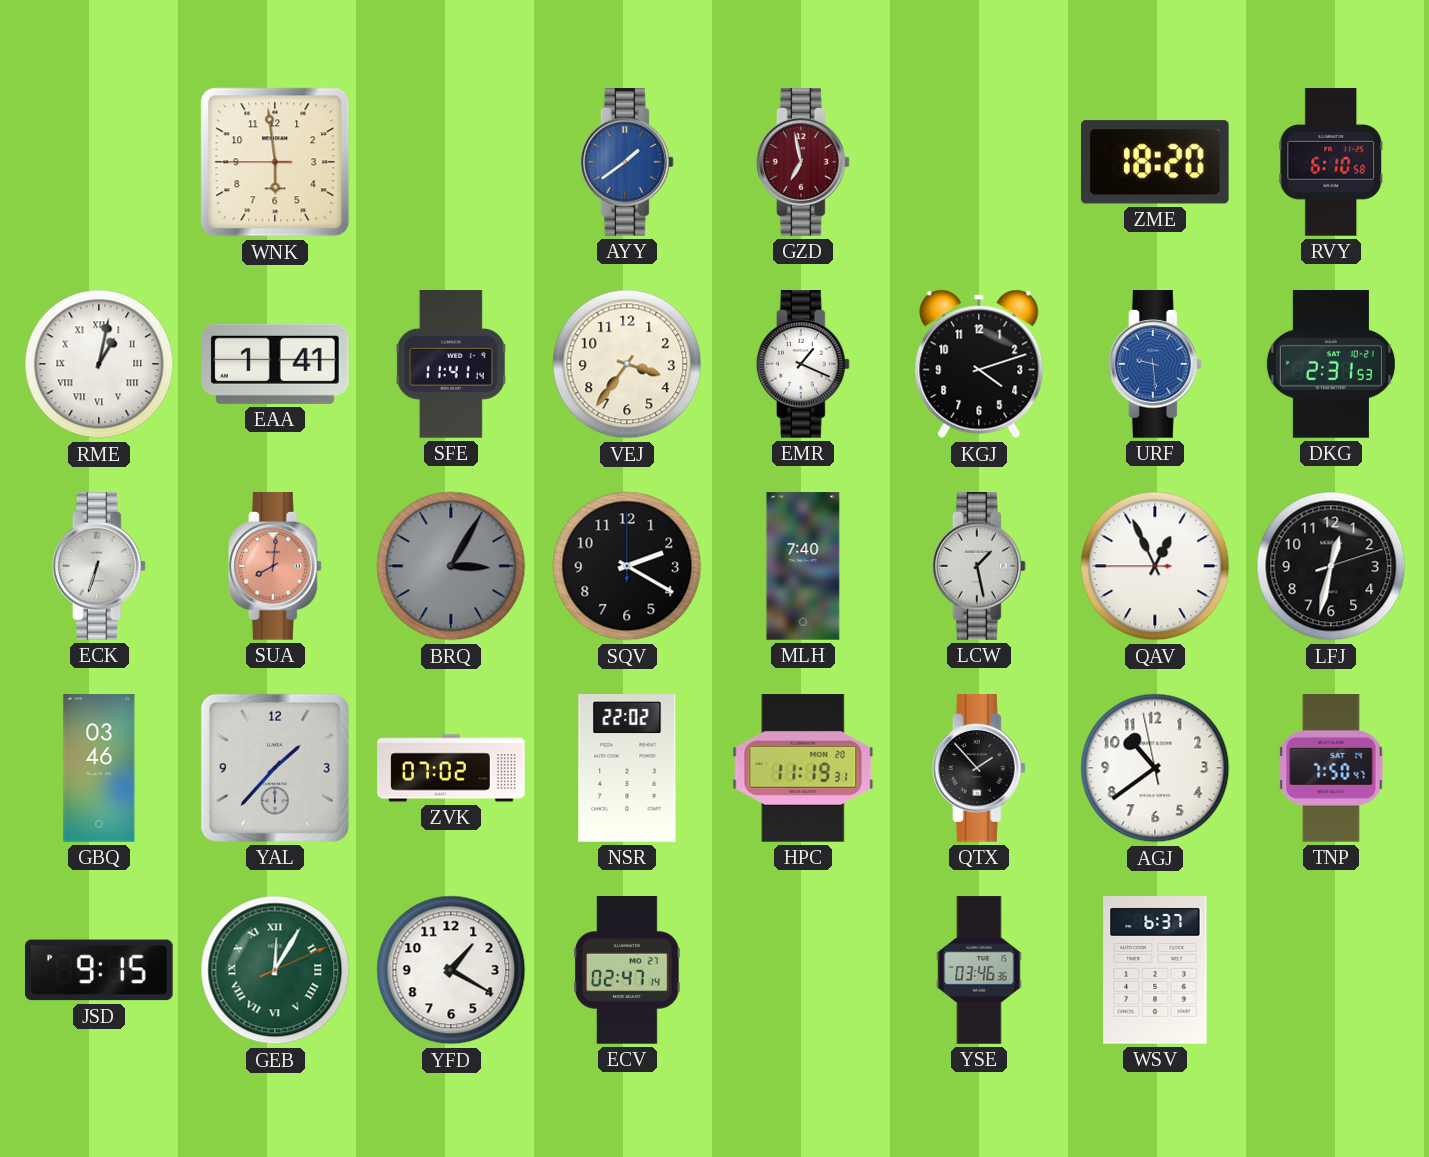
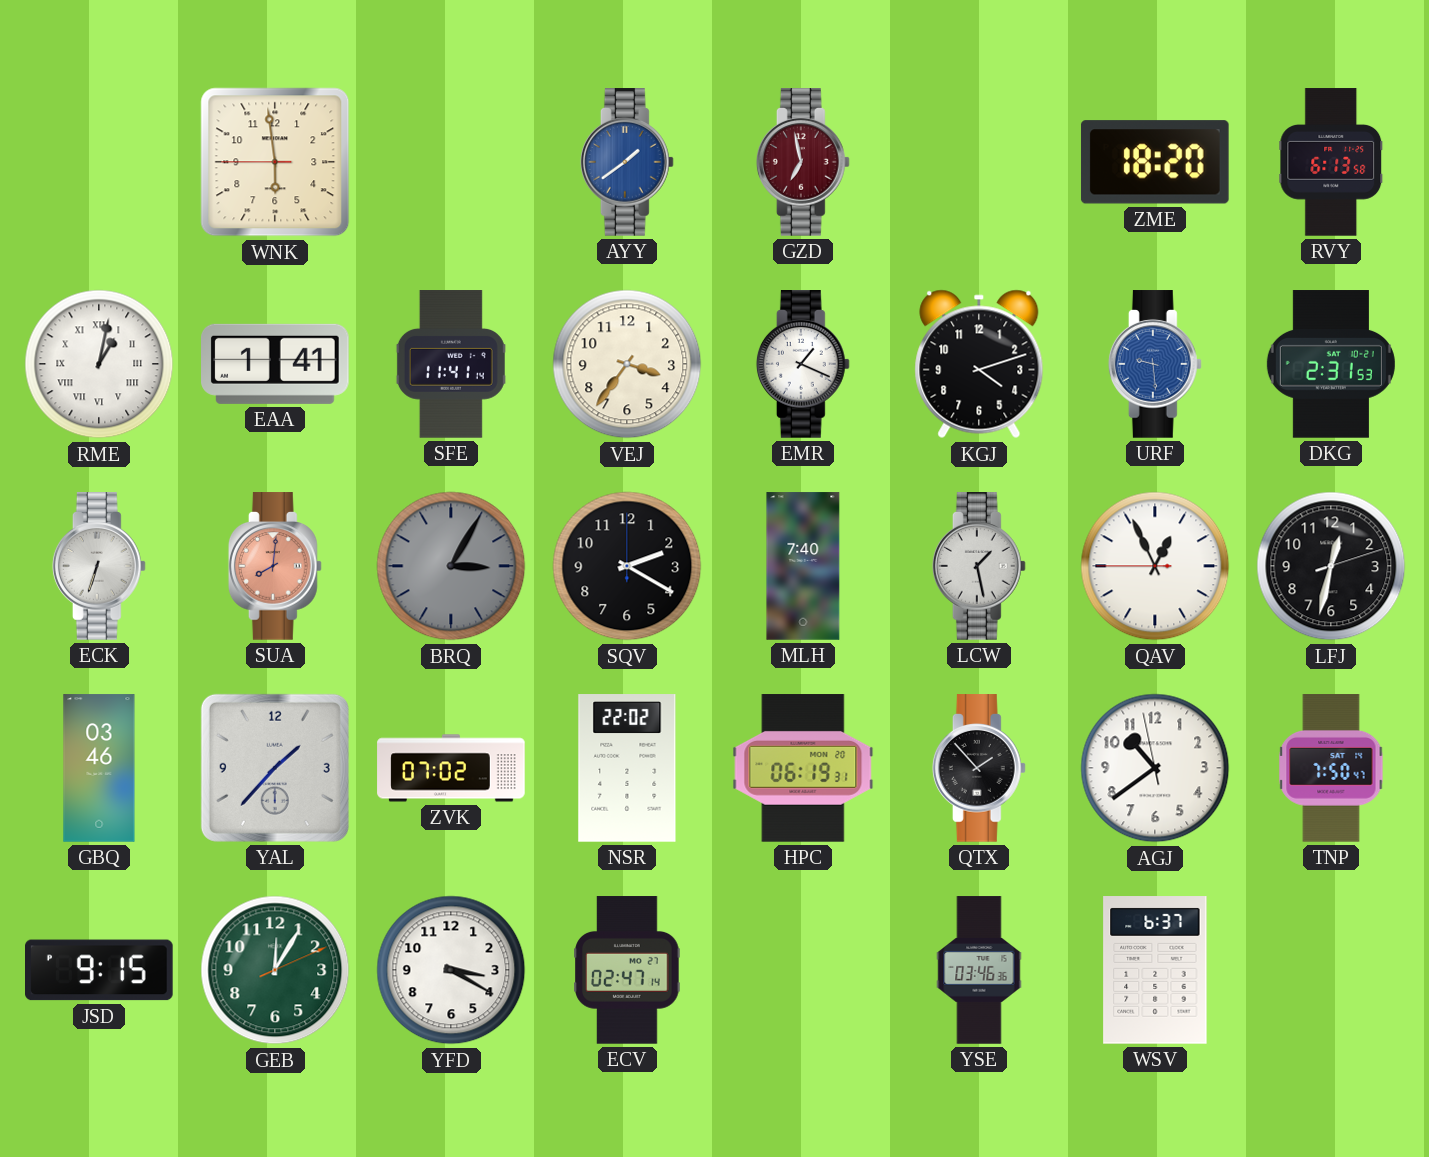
RVY: 6:10 -> 6:13 (1331, 162)
HPC: 11:19 -> 06:19 (803, 768)
GEB numerals: Roman -> Arabic (275, 970)
YFD: 1:20 -> 3:20 (451, 970)
